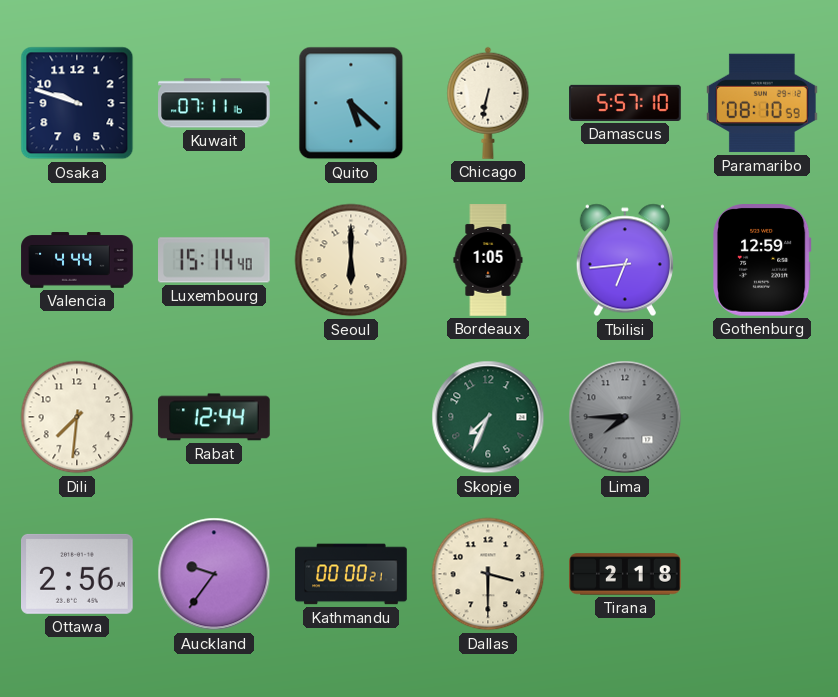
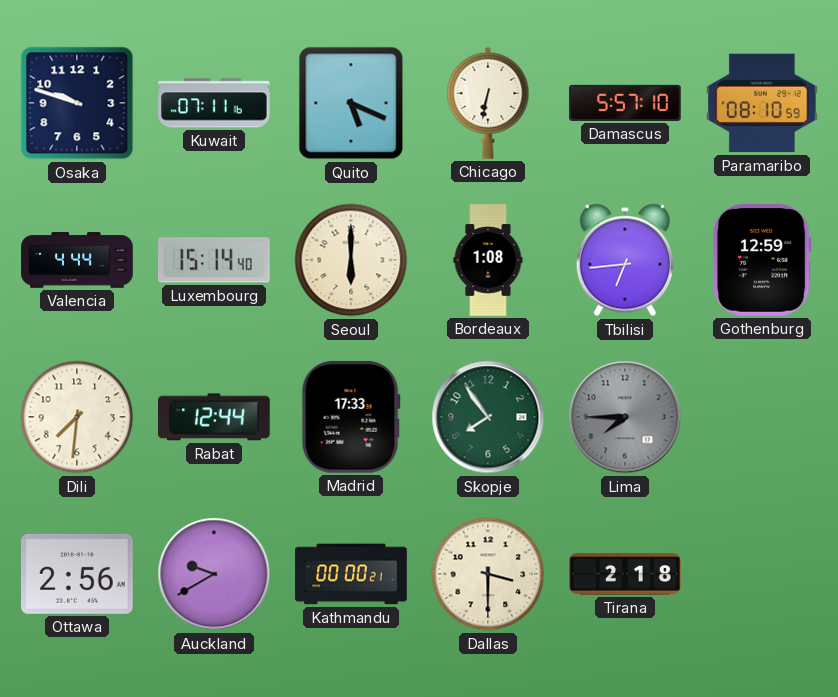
Quito: 5:22 -> 5:19 (351, 103)
Bordeaux: 1:05 -> 1:08 (488, 260)
Madrid: none -> 17:33 (351, 417)
Skopje: 7:34 -> 7:54 (488, 417)
Auckland: 9:36 -> 9:40 (214, 574)
